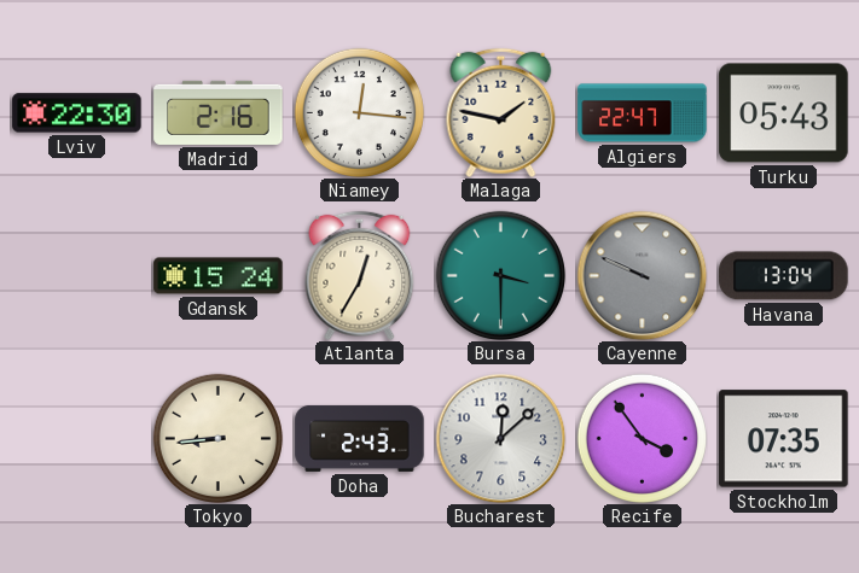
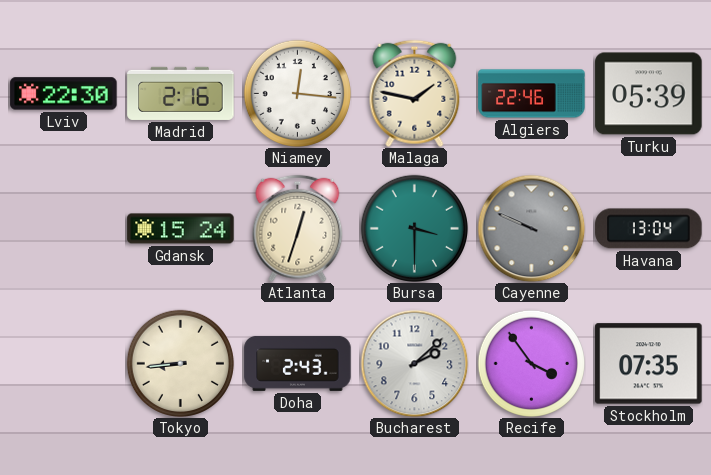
Algiers: 22:47 -> 22:46 (532, 94)
Turku: 05:43 -> 05:39 (649, 94)
Atlanta: 12:35 -> 12:33 (298, 228)
Bucharest: 12:08 -> 2:08 (414, 363)
